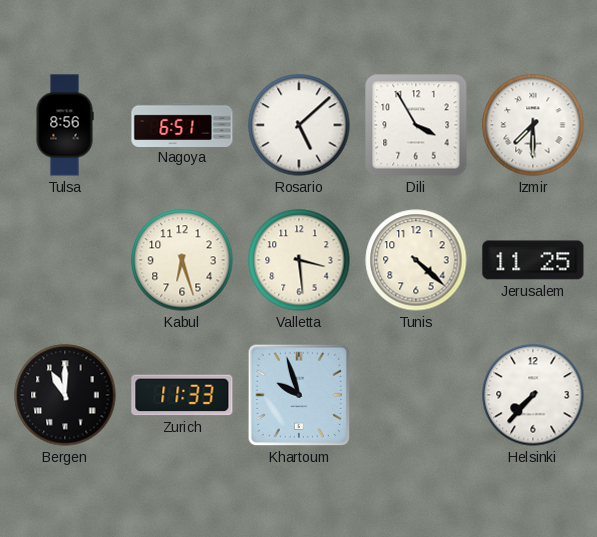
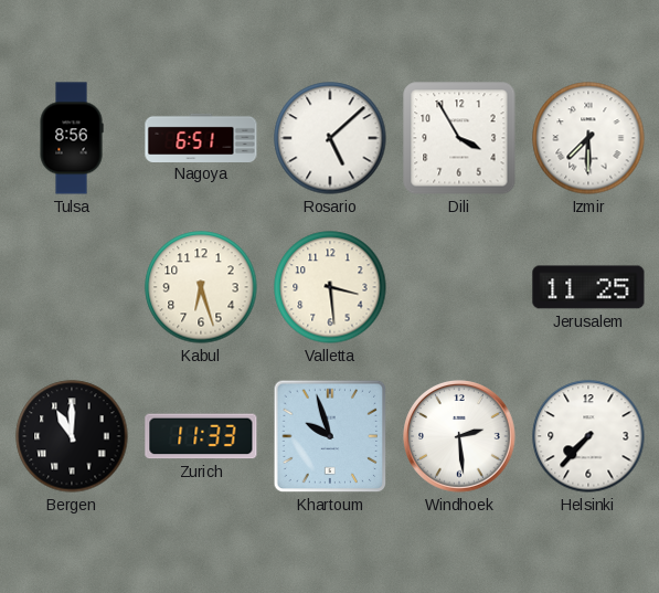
Tunis: 4:22 -> none (416, 260)
Windhoek: none -> 2:29 (459, 436)
